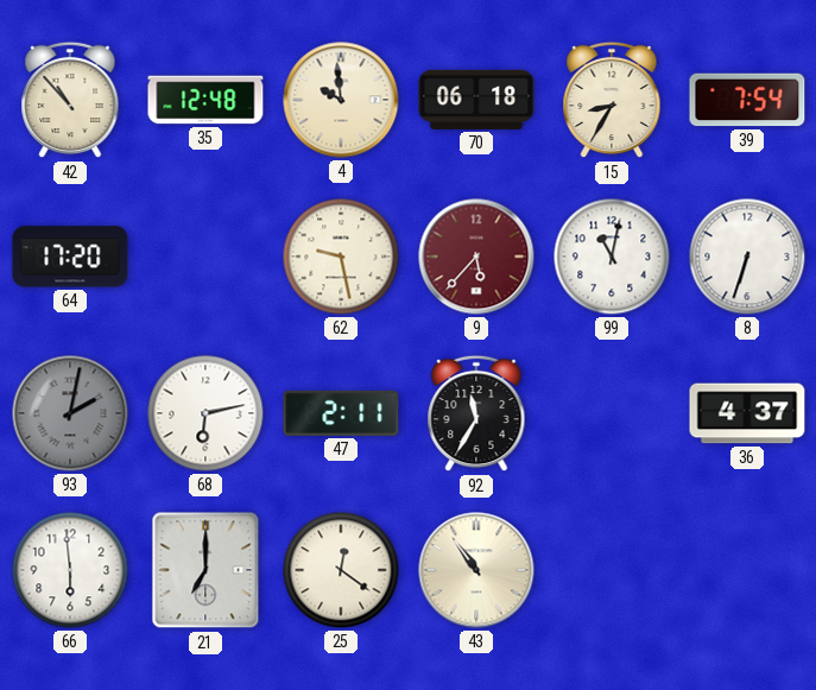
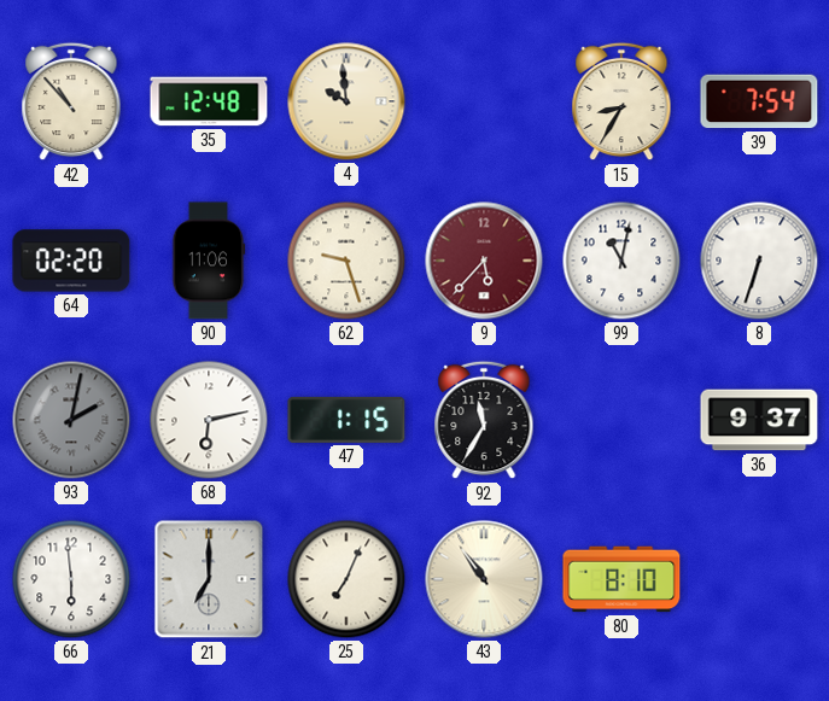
70: 06:18 -> none (476, 100)
64: 17:20 -> 02:20 (71, 261)
90: none -> 11:06 (209, 261)
62: 9:28 -> 9:27 (346, 261)
47: 2:11 -> 1:15 (346, 420)
36: 4:37 -> 9:37 (759, 420)
25: 12:21 -> 7:04 (346, 579)
80: none -> 8:10 (621, 579)
